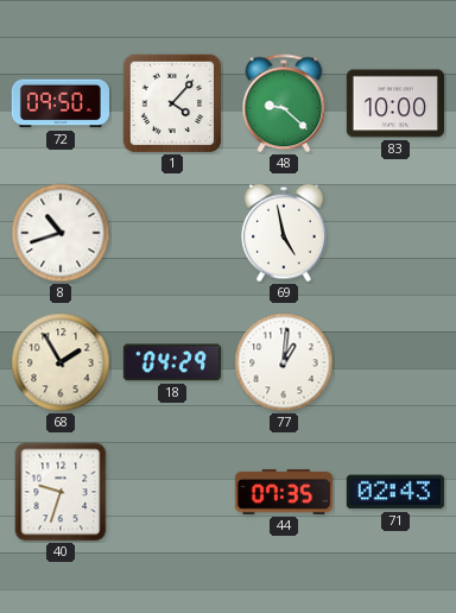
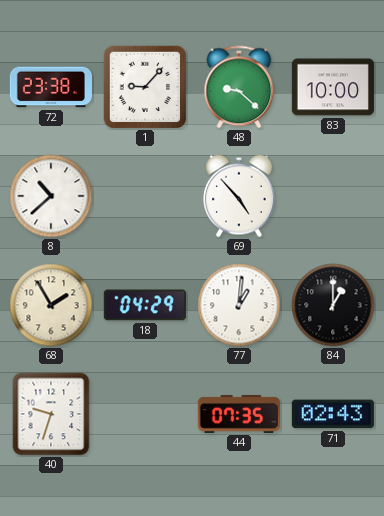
72: 09:50 -> 23:38 (51, 87)
1: 4:07 -> 9:07 (145, 87)
8: 10:42 -> 10:38 (51, 196)
69: 4:58 -> 4:53 (239, 196)
84: none -> 1:00 (333, 305)
